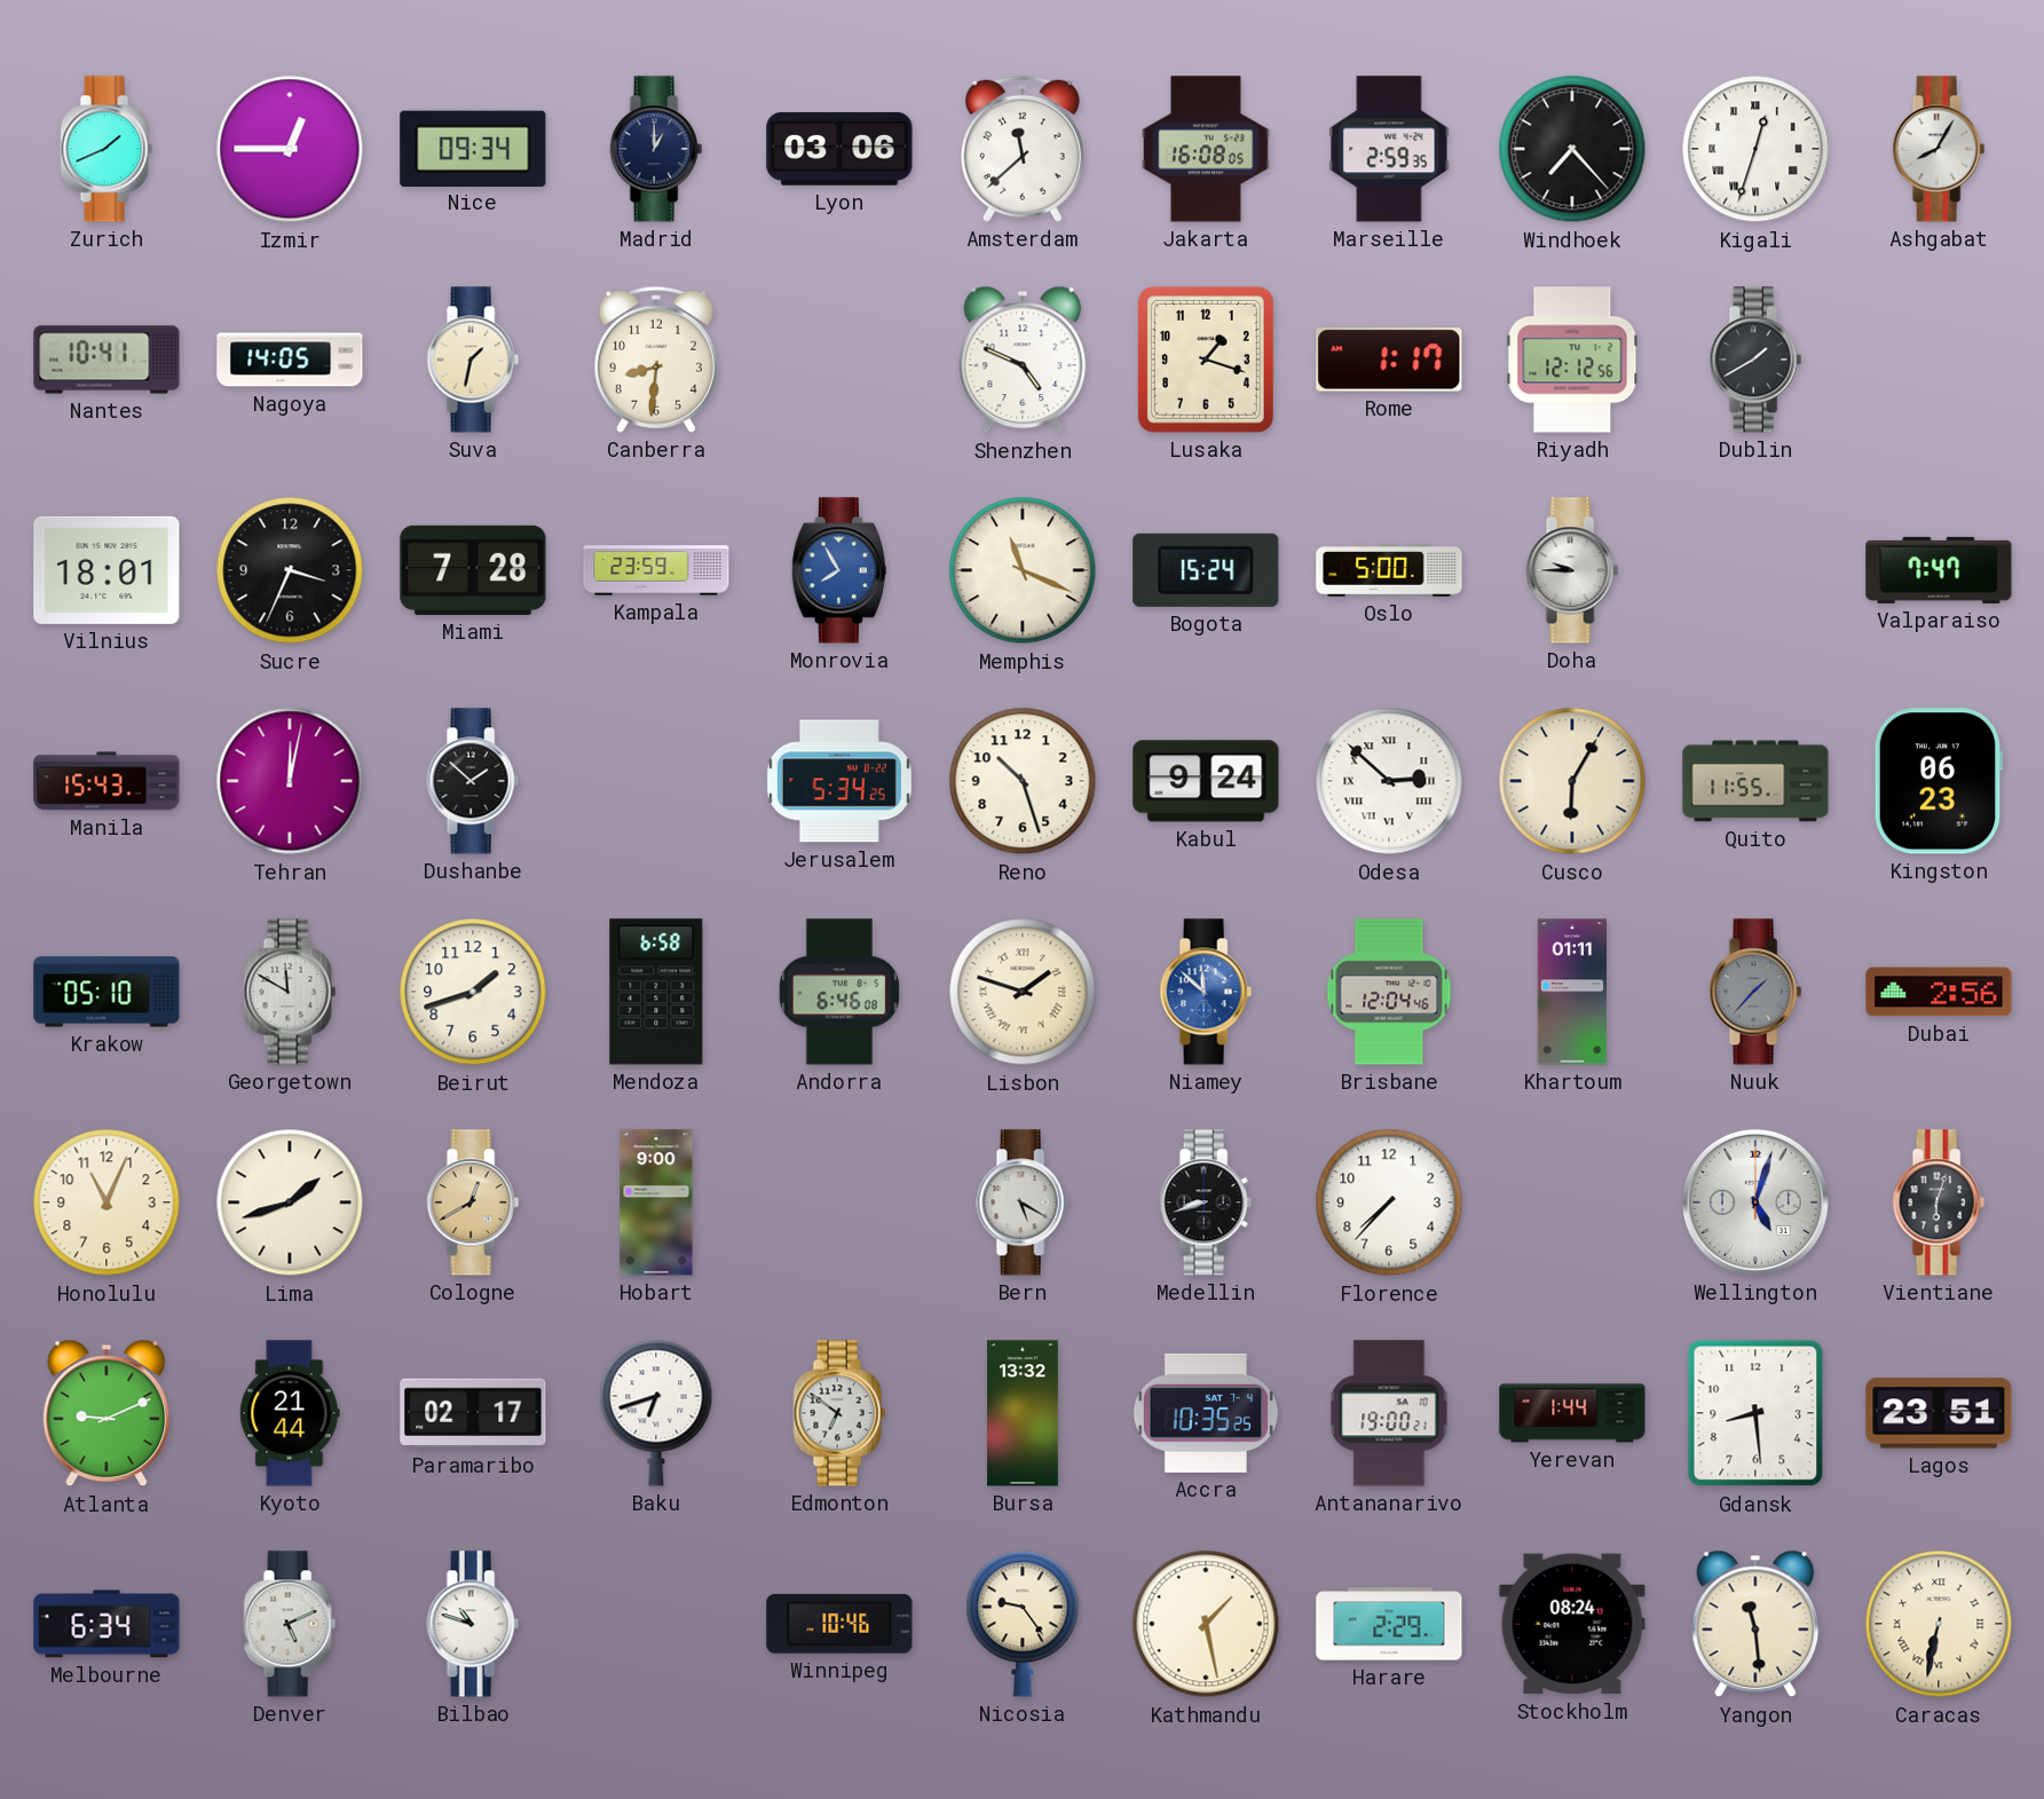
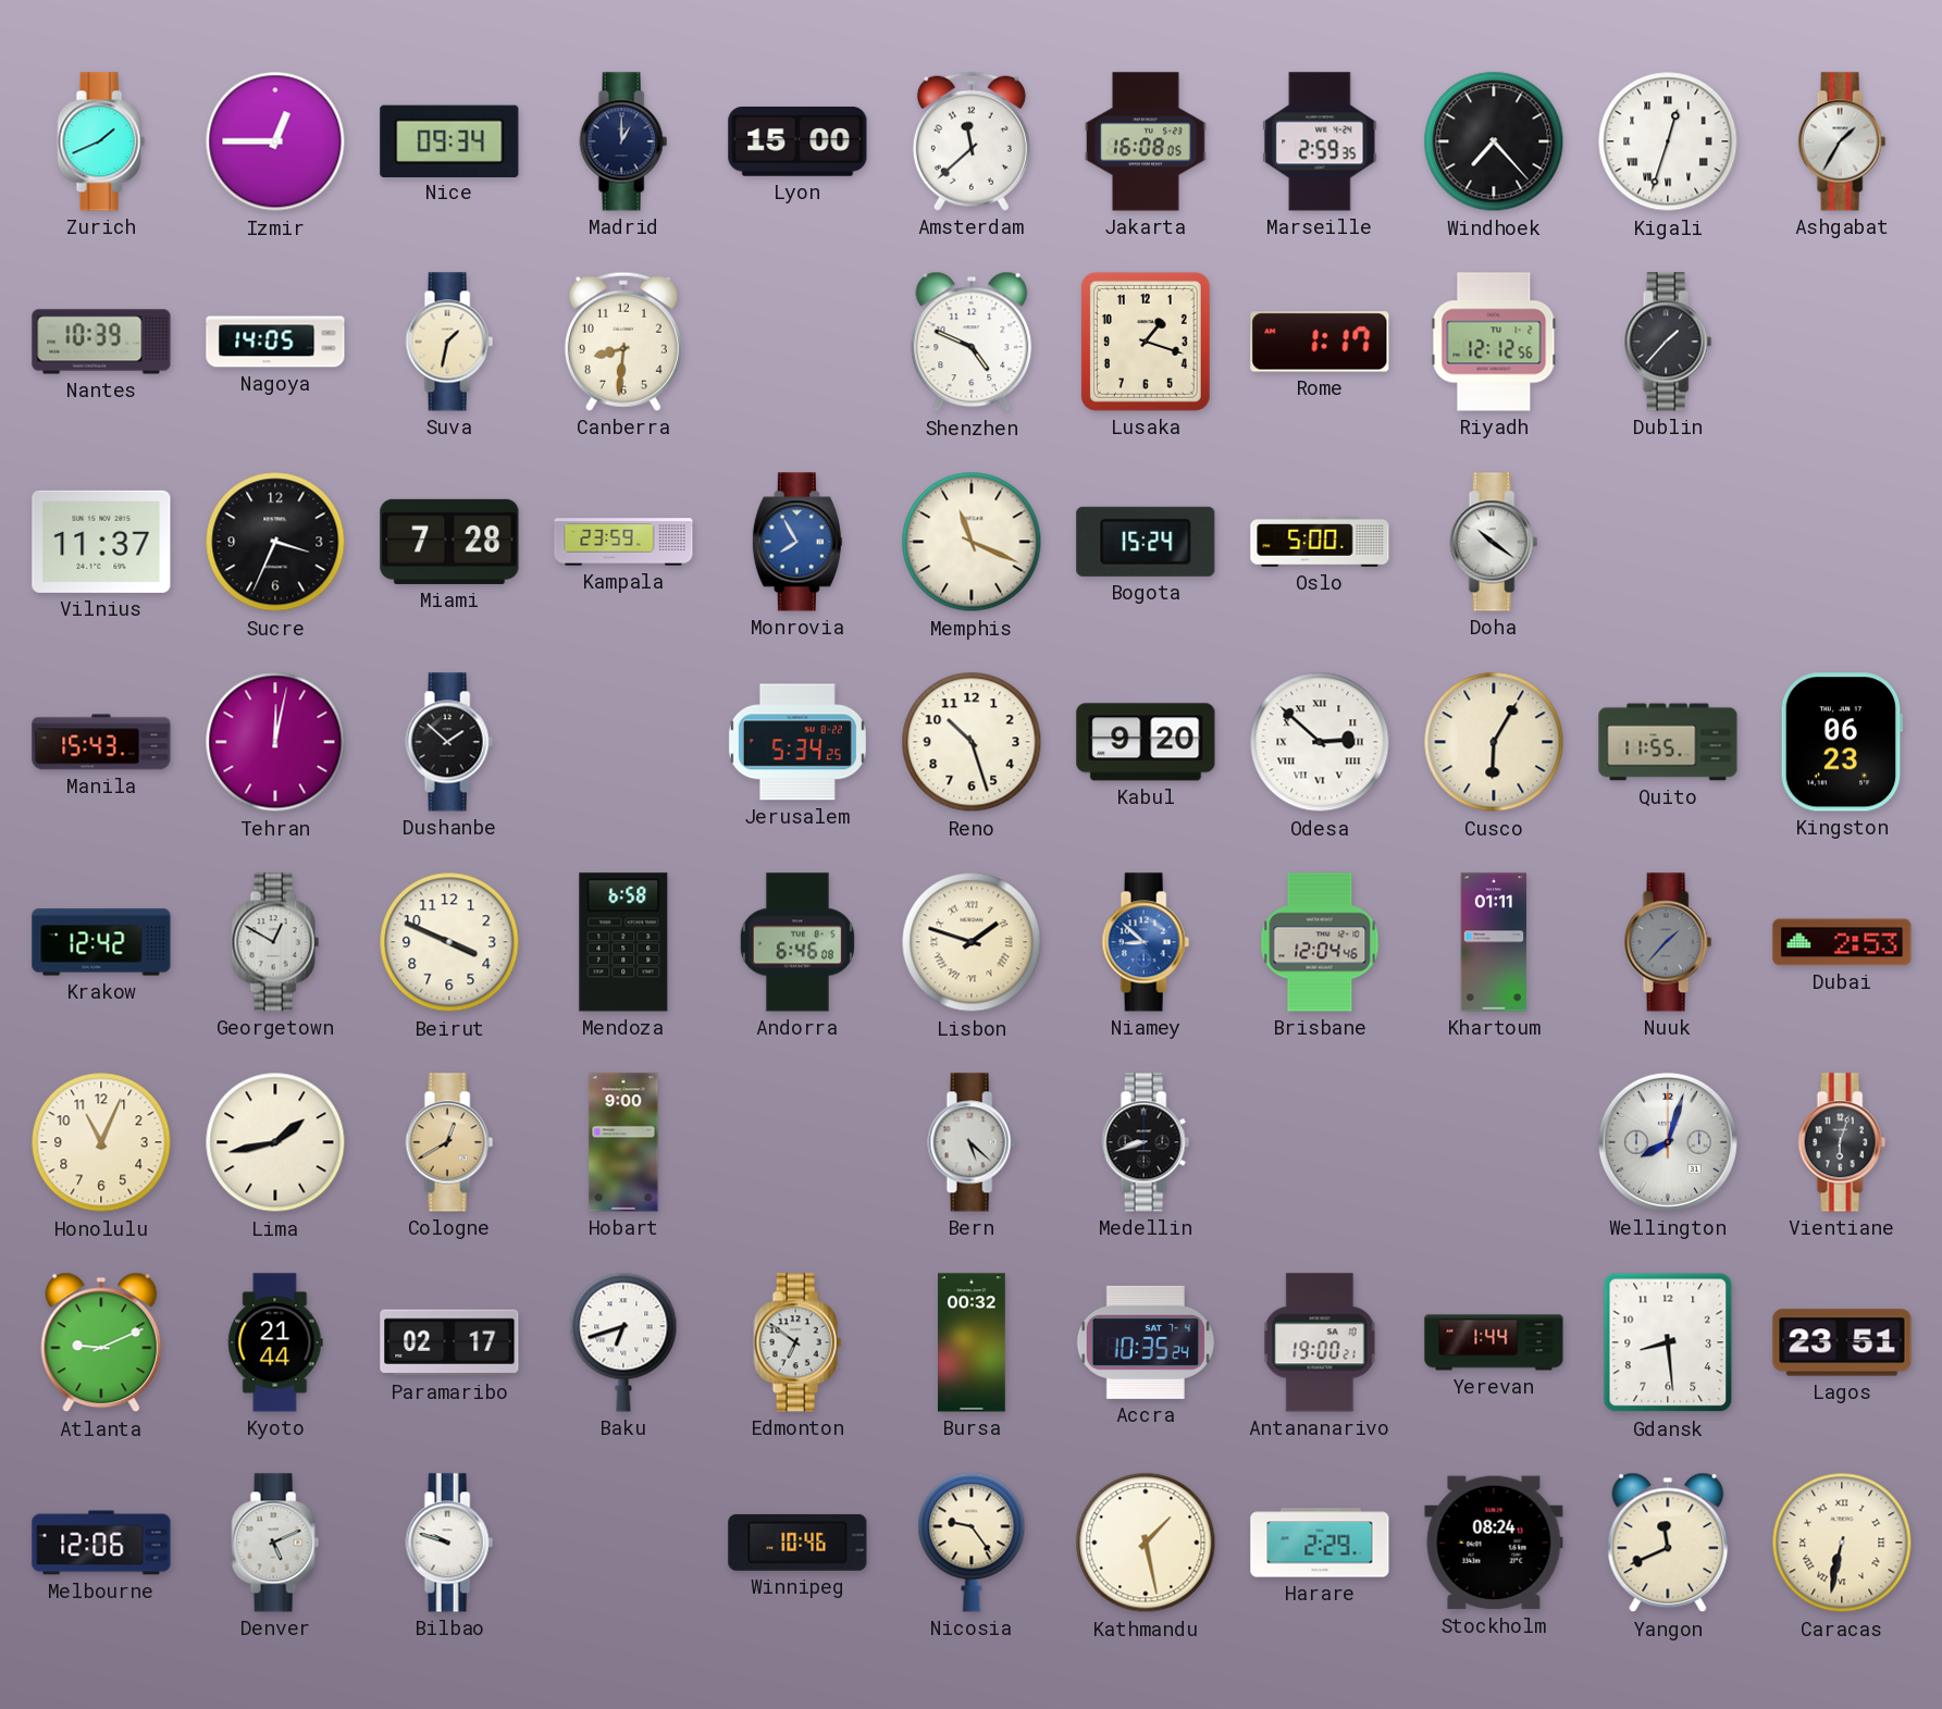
Lyon: 03:06 -> 15:00 (797, 143)
Ashgabat: 8:05 -> 1:35 (1842, 141)
Nantes: 10:41 -> 10:39 (101, 342)
Dublin: 1:40 -> 1:37 (1668, 342)
Vilnius: 18:01 -> 11:37 (101, 542)
Doha: 9:45 -> 10:21 (1494, 542)
Valparaiso: 7:47 -> none (1939, 570)
Kabul: 9:24 -> 9:20 (1146, 742)
Krakow: 05:10 -> 12:42 (101, 942)
Georgetown: 11:50 -> 12:50 (275, 942)
Beirut: 1:42 -> 3:49 (449, 942)
Niamey: 11:52 -> 8:52 (1146, 942)
Dubai: 2:56 -> 2:53 (1842, 942)
Lima: 1:42 -> 1:43 (275, 1142)
Bern: 5:20 -> 5:22 (972, 1142)
Florence: 7:37 -> none (1389, 1202)
Wellington: 5:03 -> 8:03 (1668, 1142)
Bursa: 13:32 -> 00:32 (972, 1342)
Accra: 10:35:25 -> 10:35:24 (1146, 1342)
Melbourne: 6:34 -> 12:06 (101, 1543)
Bilbao: 10:48 -> 9:48 (449, 1543)
Yangon: 11:29 -> 11:41 (1668, 1543)
